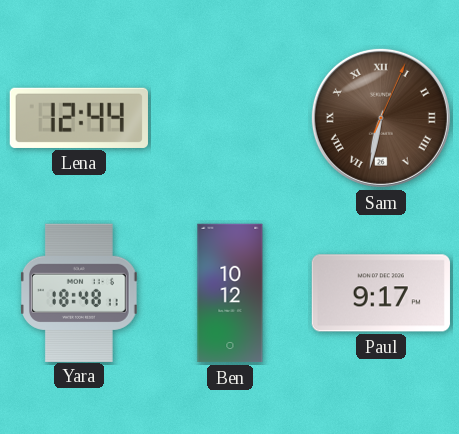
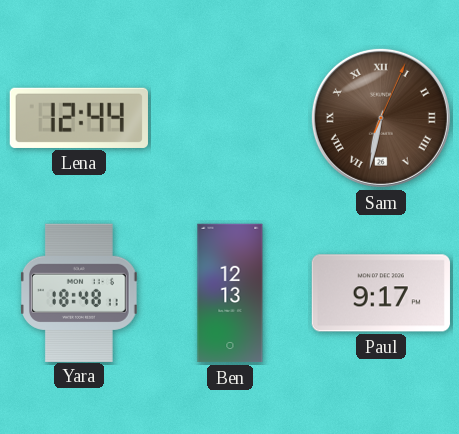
Ben: 10:12 -> 12:13 (230, 293)
